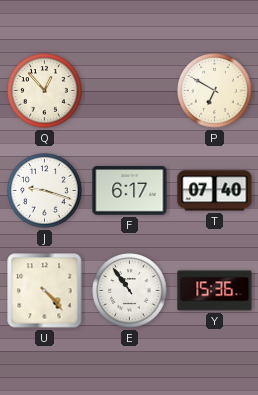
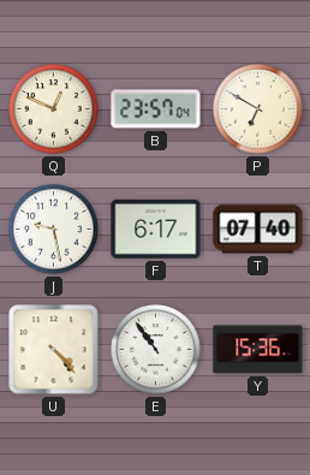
Q: 12:53 -> 12:49 (54, 109)
B: none -> 23:57 (156, 109)
J: 9:18 -> 9:28 (54, 230)
